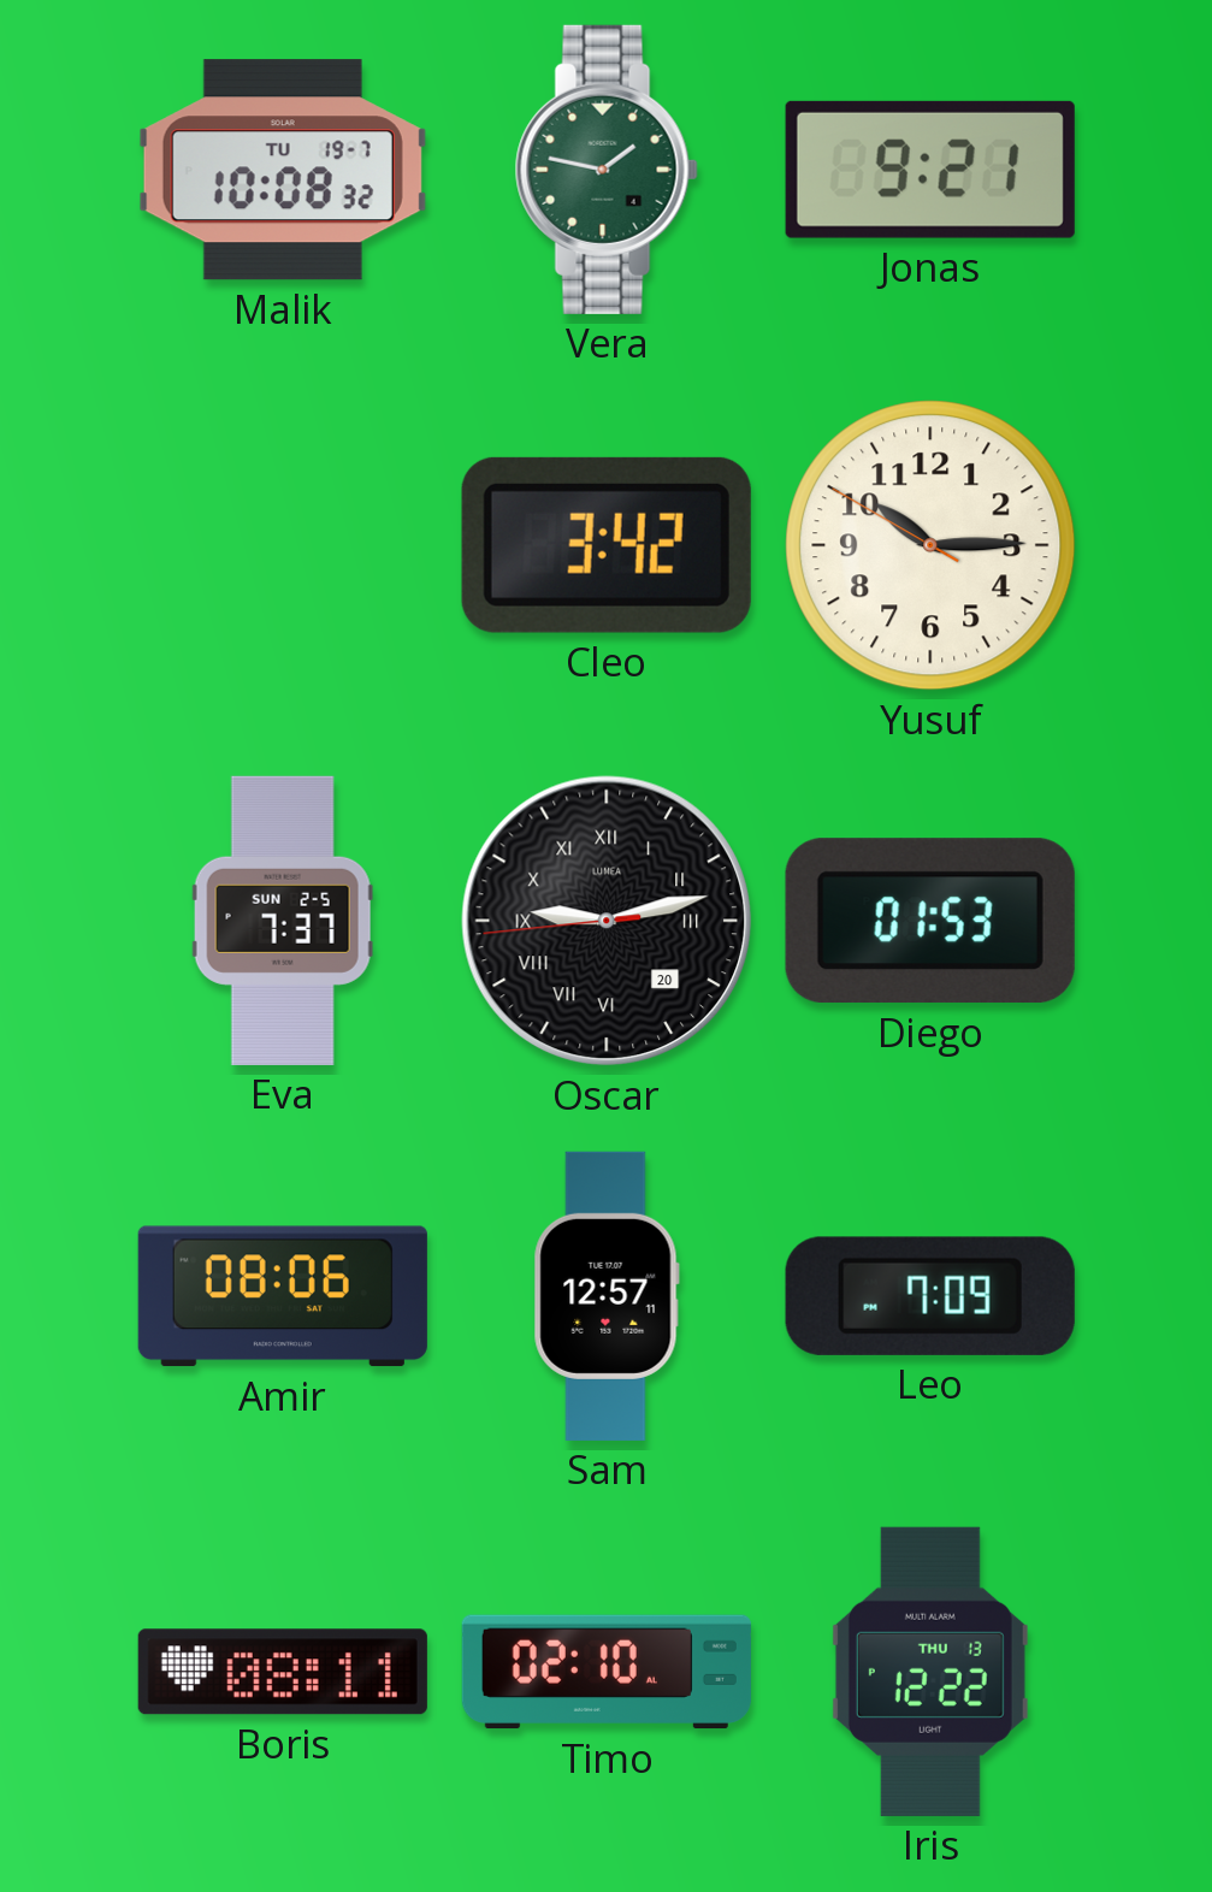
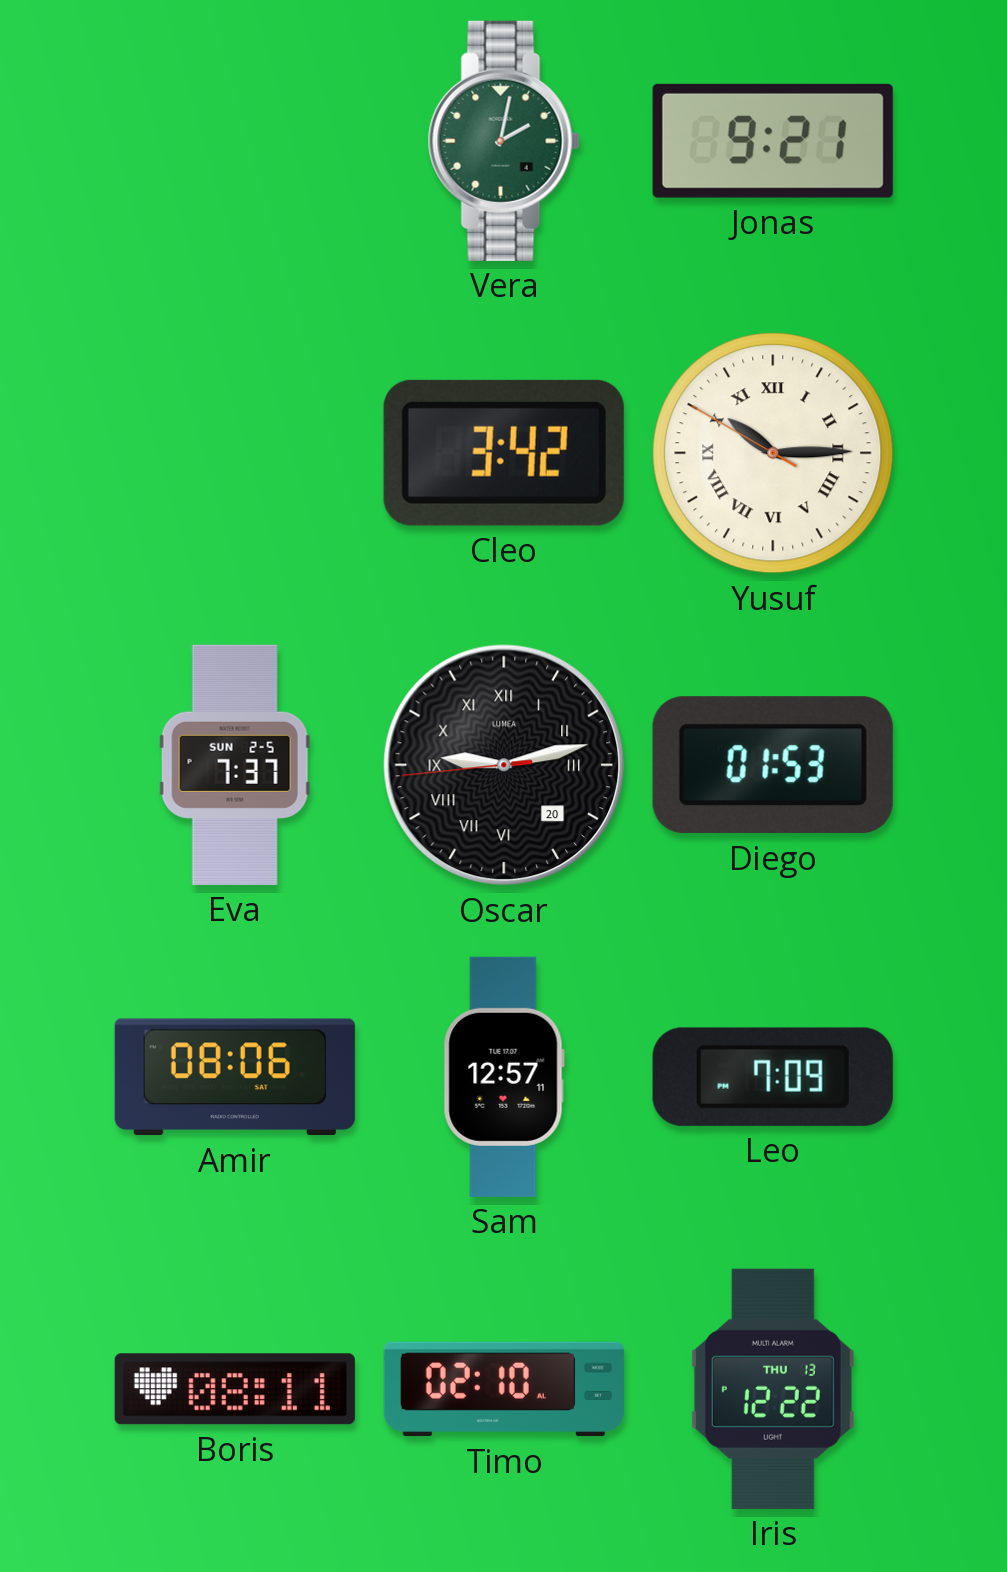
Malik: 10:08 -> none (283, 170)
Vera: 1:47 -> 2:02 (504, 141)
Yusuf numerals: Arabic -> Roman (773, 453)
